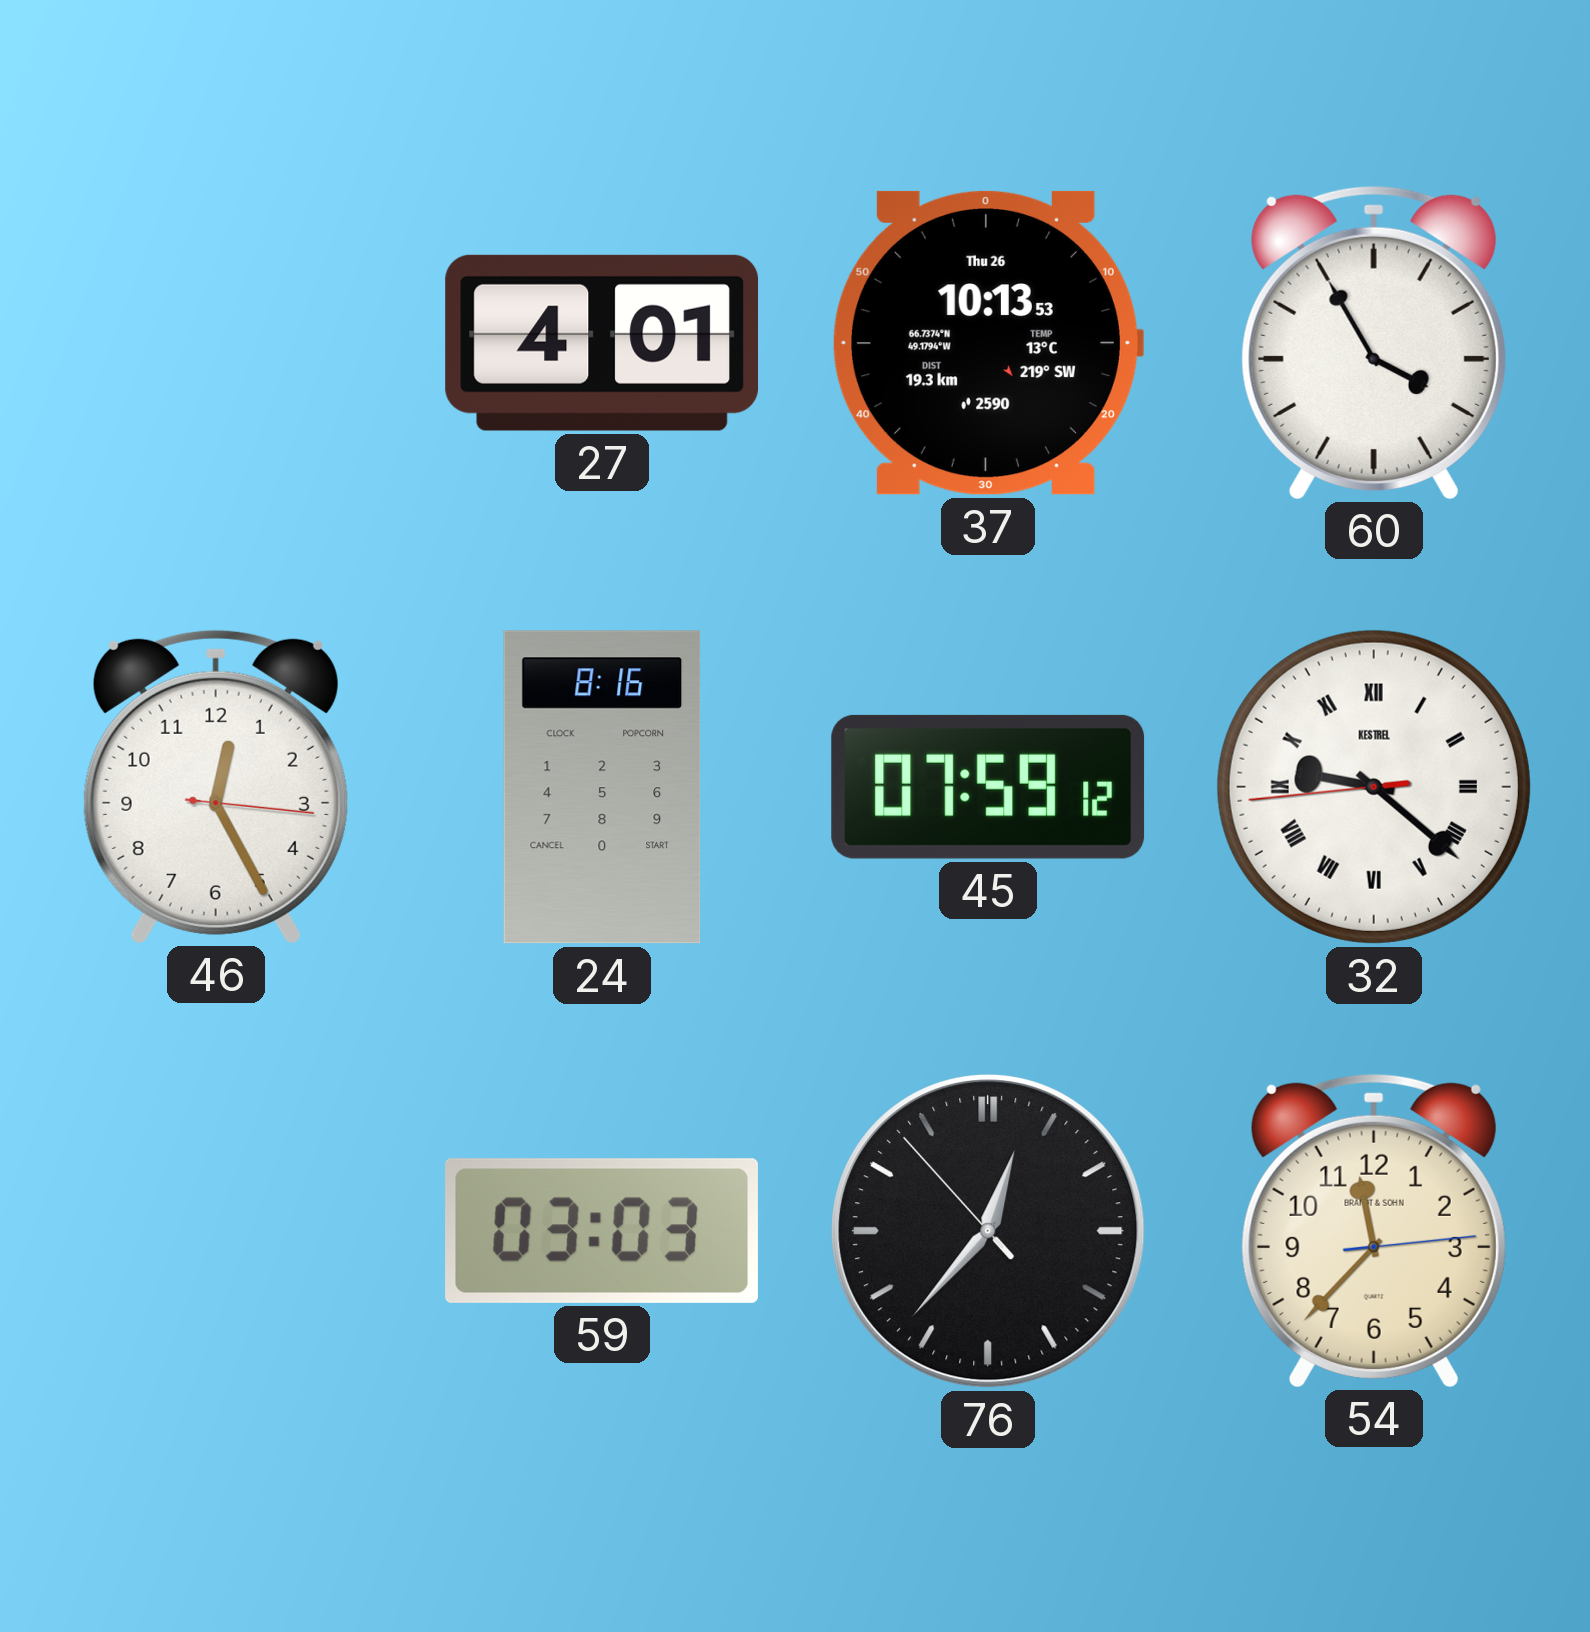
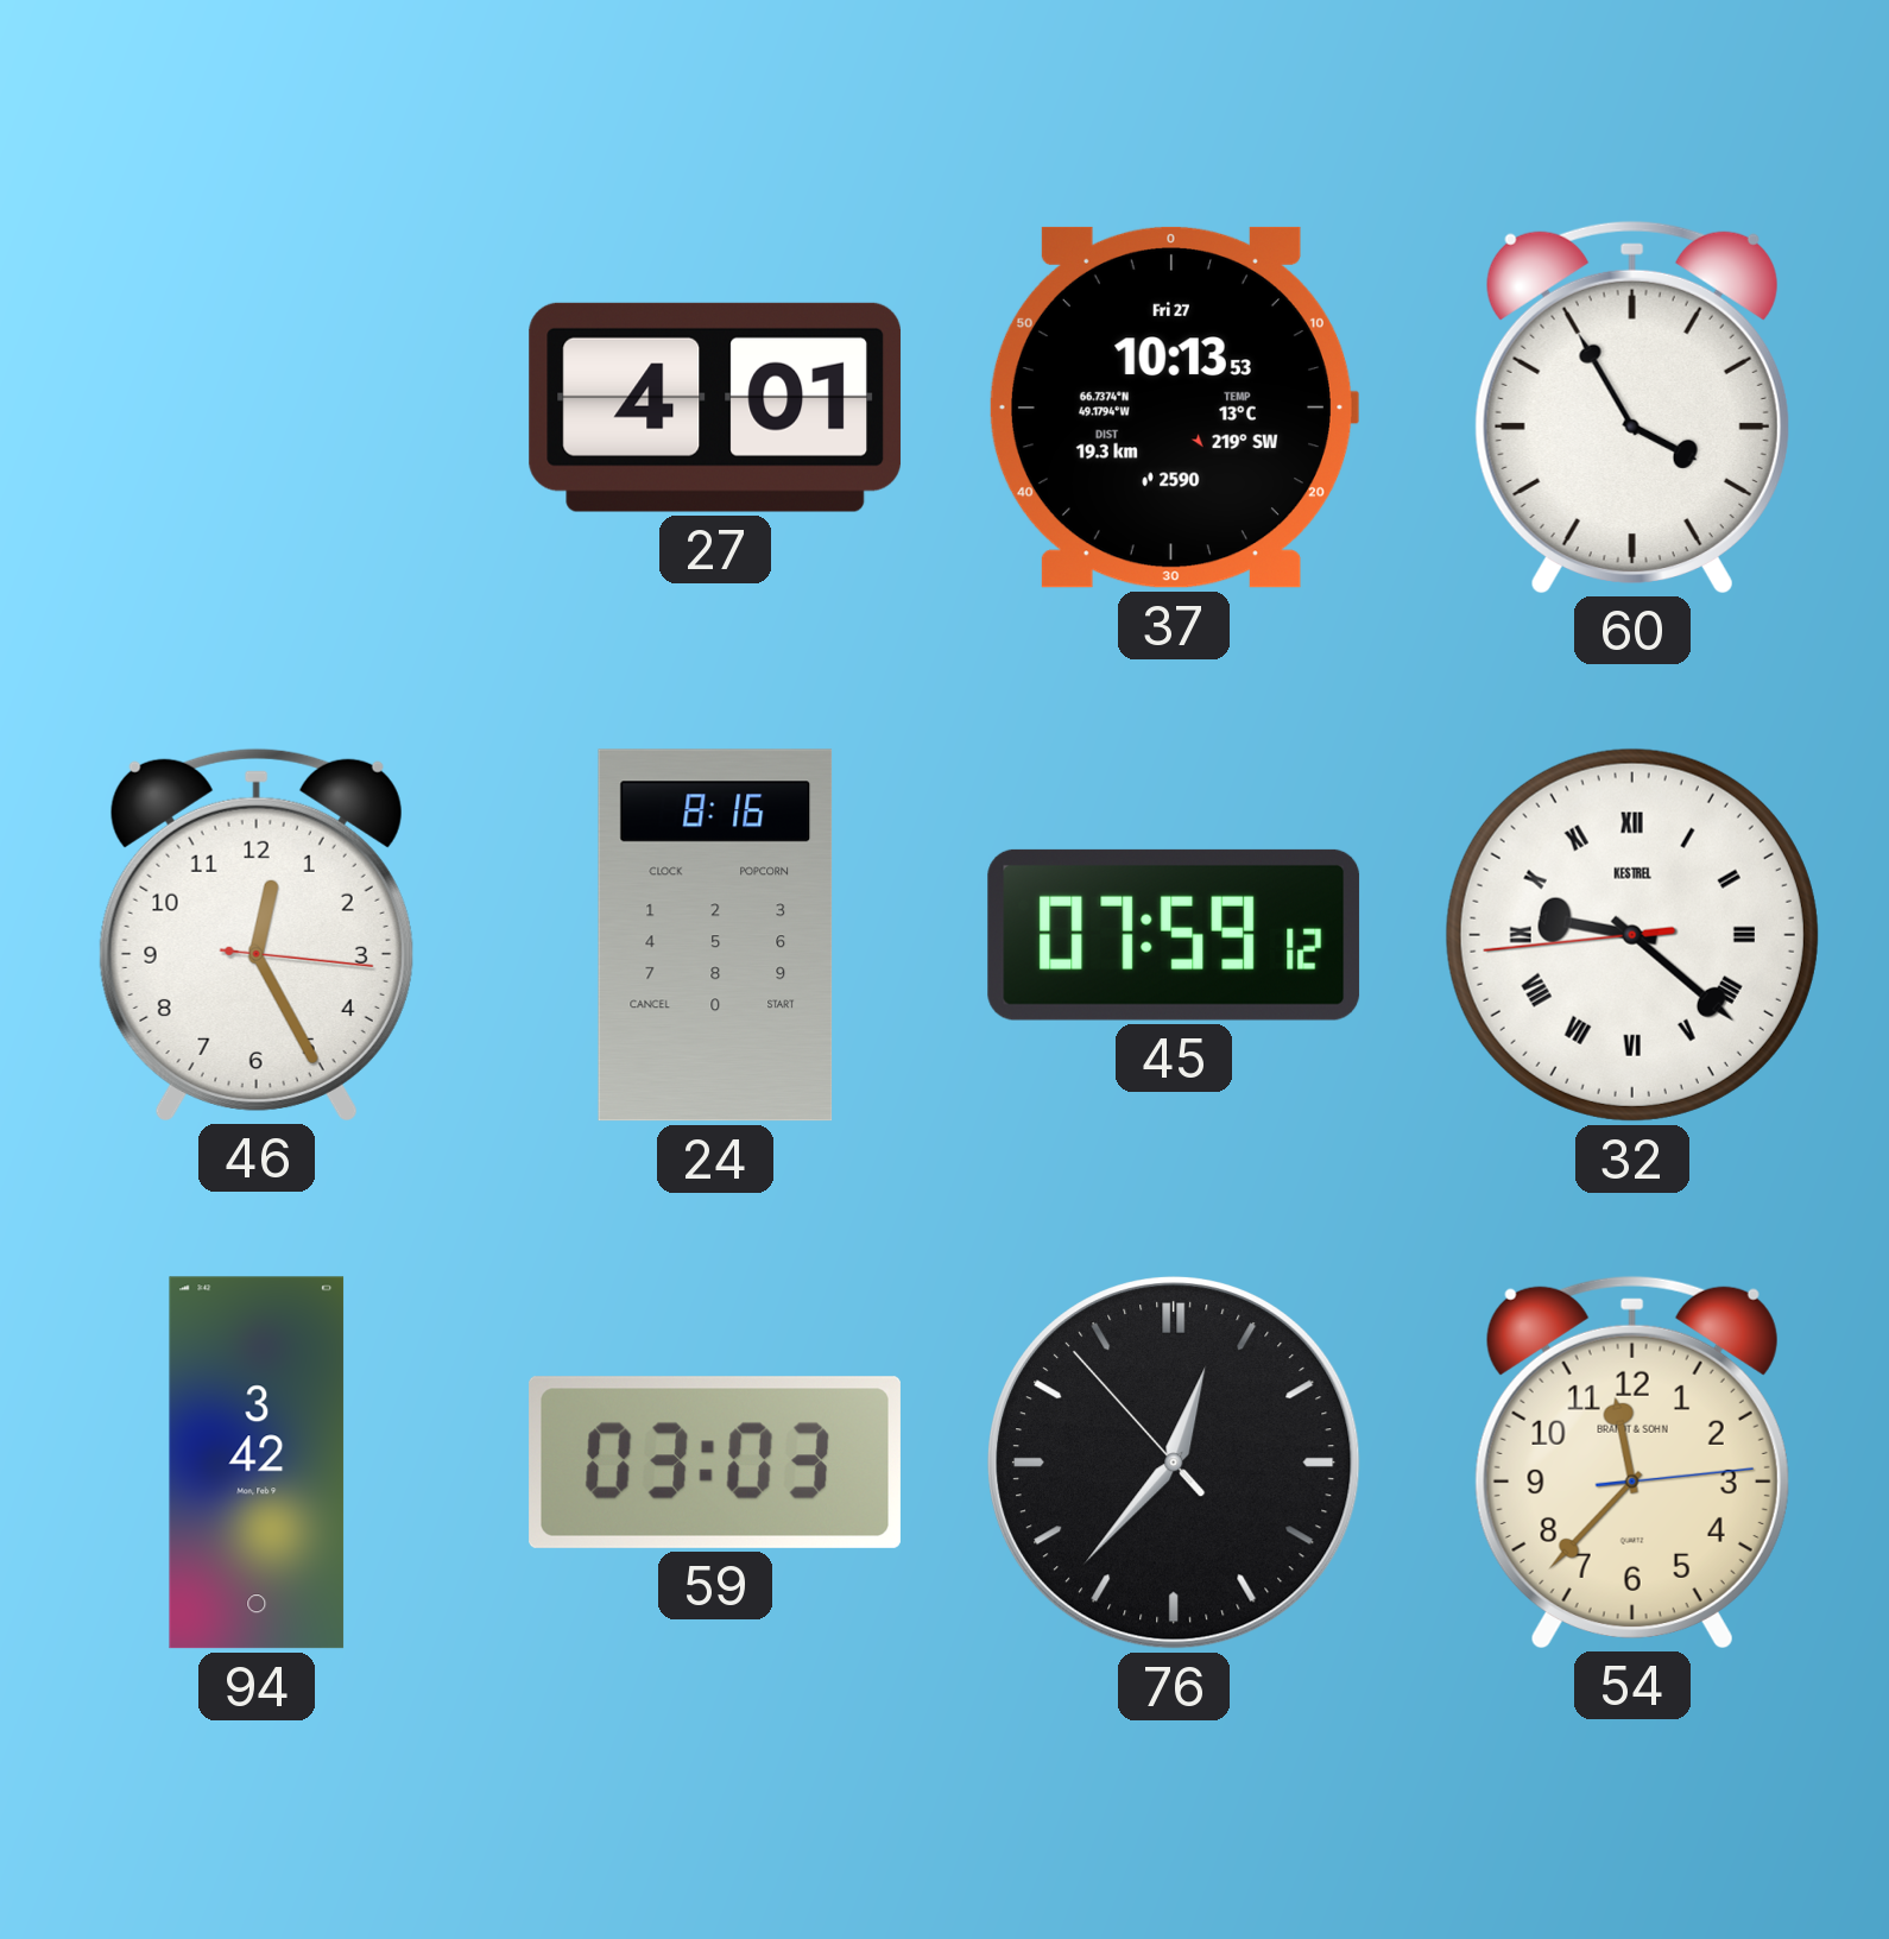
37 date: Thu 26 -> Fri 27 (1173, 408)
94: none -> 3:42 (257, 1463)
